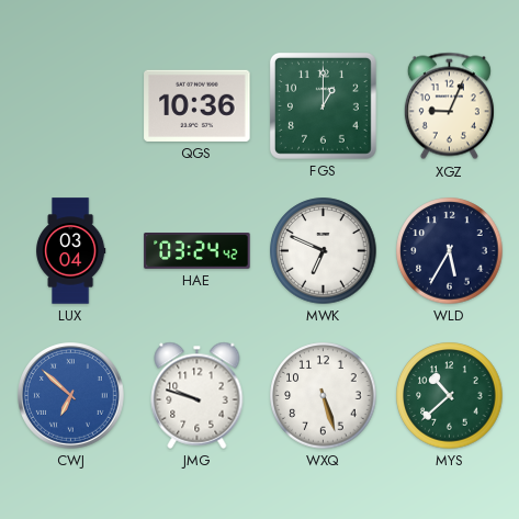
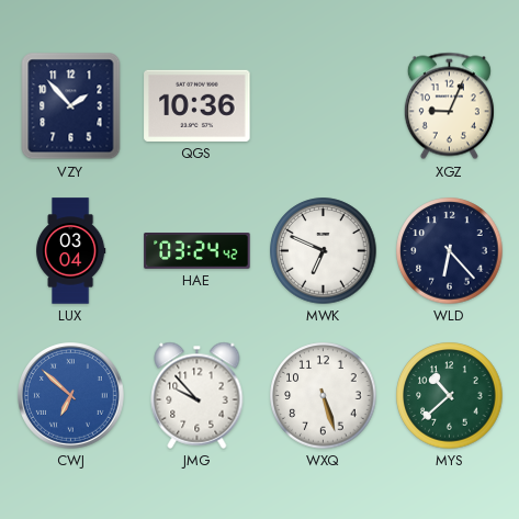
VZY: none -> 1:53 (71, 106)
FGS: 1:00 -> none (323, 105)
WLD: 5:35 -> 6:23 (450, 251)
JMG: 9:48 -> 9:53 (198, 395)
